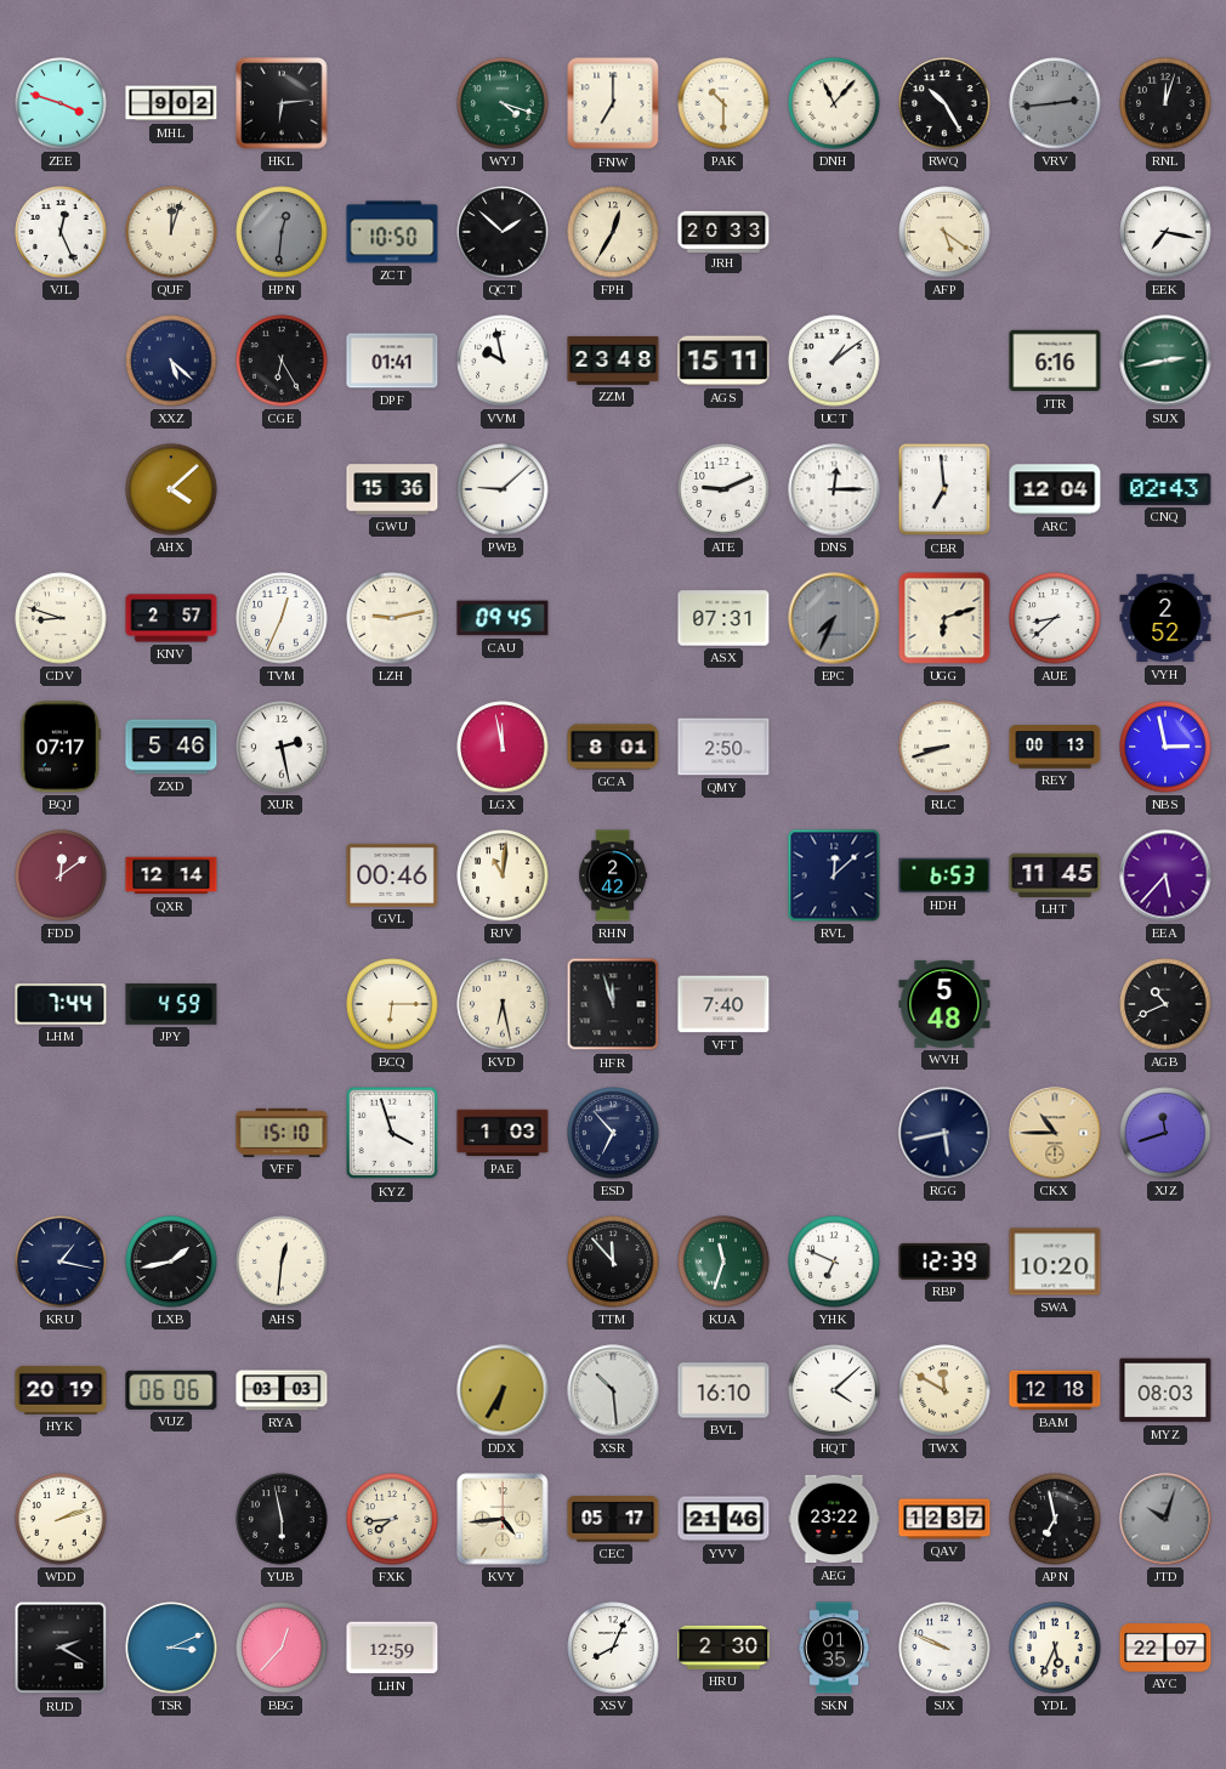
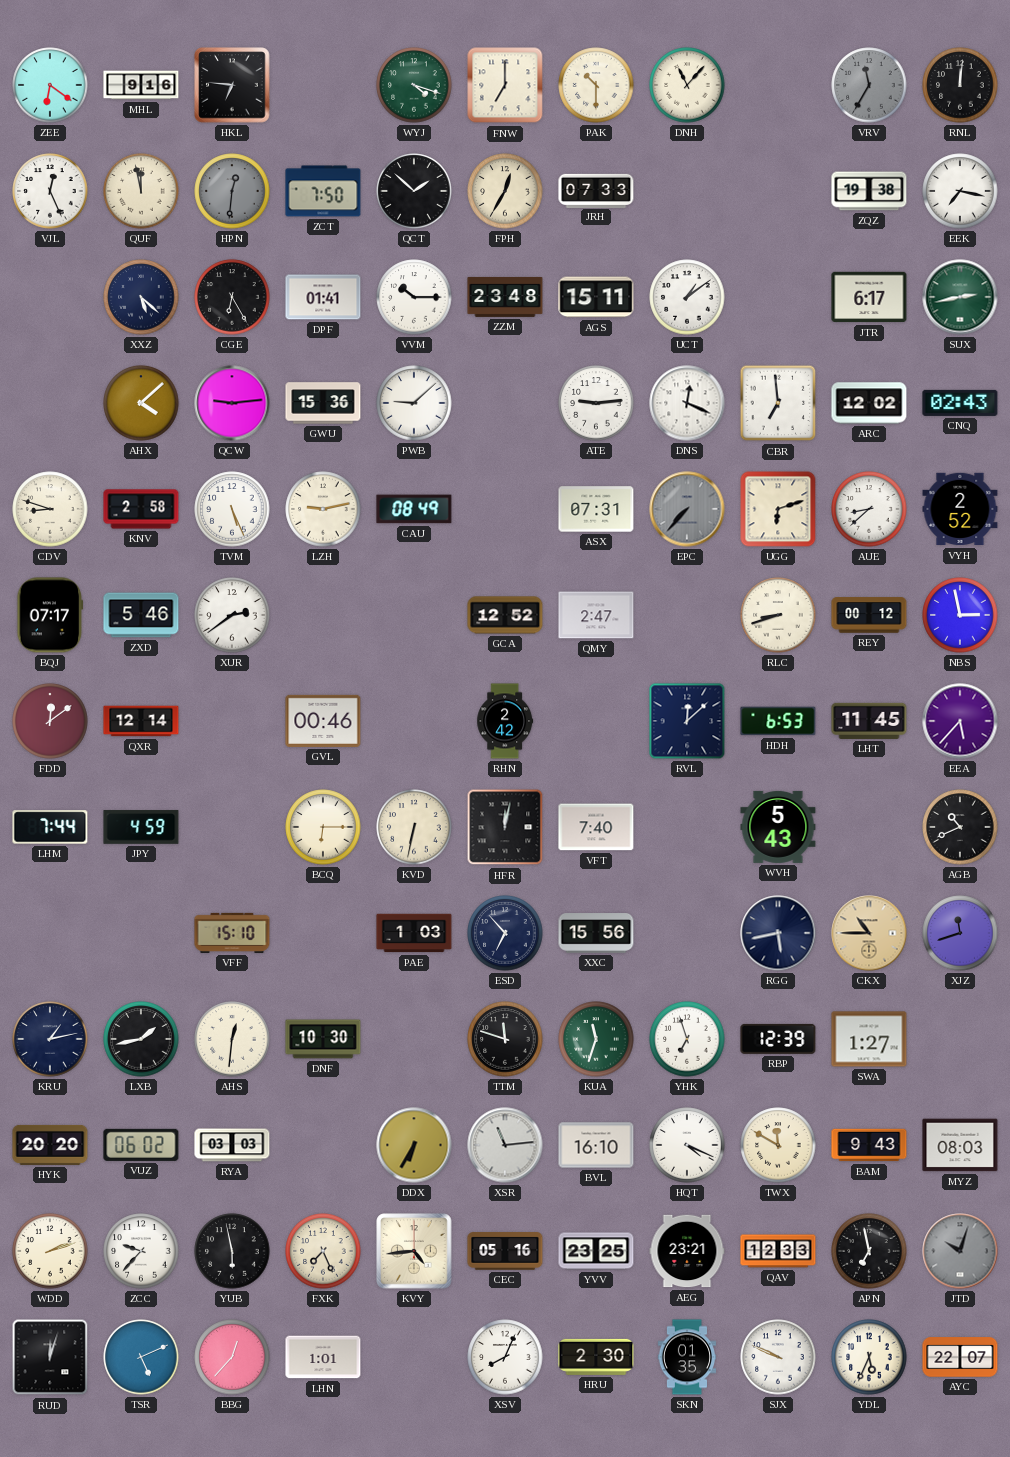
ZEE: 3:48 -> 6:21 (50, 85)
MHL: 9:02 -> 9:16 (141, 85)
HKL: 6:14 -> 6:46 (232, 85)
RWQ: 10:25 -> none (944, 103)
VRV: 2:44 -> 11:35 (869, 85)
RNL: 12:03 -> 12:01 (960, 85)
QUF: 12:03 -> 11:58 (141, 191)
ZCT: 10:50 -> 7:50 (323, 191)
JRH: 20:33 -> 07:33 (596, 190)
AFP: 5:21 -> none (944, 232)
ZQZ: none -> 19:38 (869, 191)
VVM: 9:58 -> 10:15 (414, 297)
JTR: 6:16 -> 6:17 (869, 297)
QCW: none -> 9:14 (232, 403)
ATE: 9:11 -> 9:14 (596, 403)
DNS: 12:15 -> 12:19 (687, 403)
ARC: 12:04 -> 12:02 (869, 403)
KNV: 2:57 -> 2:58 (141, 509)
TVM: 12:34 -> 5:26 (232, 509)
CAU: 09:45 -> 08:49 (414, 509)
EPC: 7:34 -> 7:37 (687, 509)
XUR: 2:28 -> 2:39 (232, 615)
LGX: 11:58 -> none (503, 747)
GCA: 8:01 -> 12:52 (505, 615)
QMY: 2:50 -> 2:47 (596, 615)
REY: 00:13 -> 00:12 (869, 615)
RJV: 11:01 -> none (503, 875)
KVD: 6:28 -> 6:32 (414, 827)
HFR: 11:57 -> 12:02 (505, 827)
WVH: 5:48 -> 5:43 (778, 827)
KYZ: 3:57 -> none (392, 1133)
XXC: none -> 15:56 (596, 933)
KRU: 1:17 -> 1:13 (50, 1039)
DNF: none -> 10:30 (323, 1039)
TTM: 11:53 -> 11:48 (505, 1039)
YHK: 6:49 -> 6:57 (687, 1039)
SWA: 10:20 -> 1:27 (869, 1039)
HYK: 20:19 -> 20:20 (50, 1145)
VUZ: 06:06 -> 06:02 (141, 1145)
XSR: 10:29 -> 11:14 (505, 1145)
HQT: 4:08 -> 4:19 (687, 1145)
BAM: 12:18 -> 9:43 (869, 1145)
ZCC: none -> 9:37 (141, 1251)
FXK: 7:44 -> 7:26 (323, 1251)
CEC: 05:17 -> 05:16 (505, 1251)
YVV: 21:46 -> 23:25 (596, 1251)
AEG: 23:22 -> 23:21 (687, 1251)
QAV: 12:37 -> 12:33 (778, 1251)
RUD: 2:20 -> 12:03 (50, 1357)
TSR: 3:11 -> 5:11 (141, 1357)
LHN: 12:59 -> 1:01 (323, 1357)
